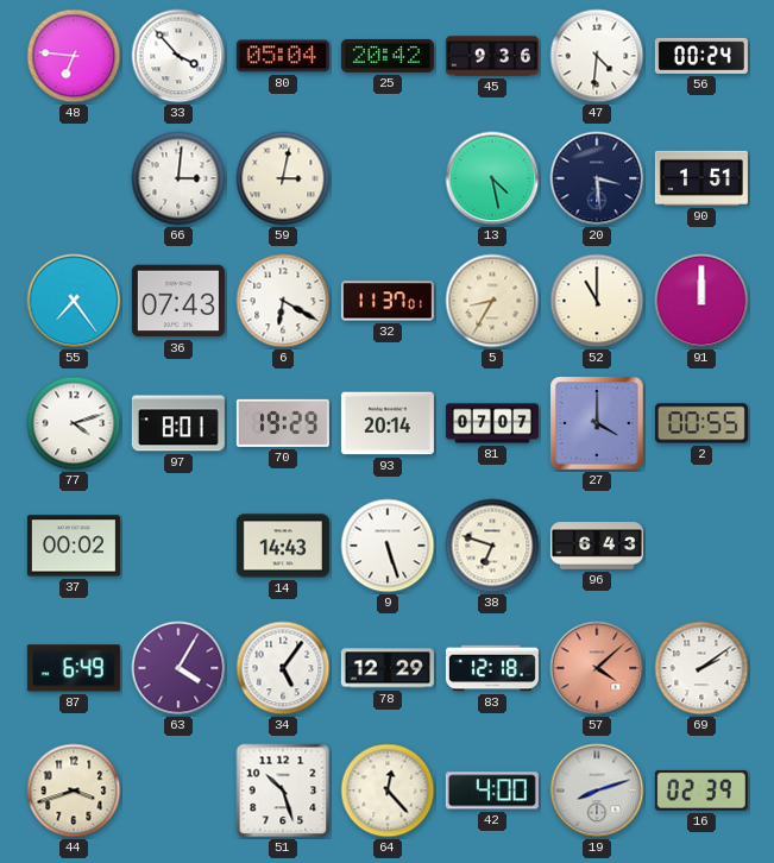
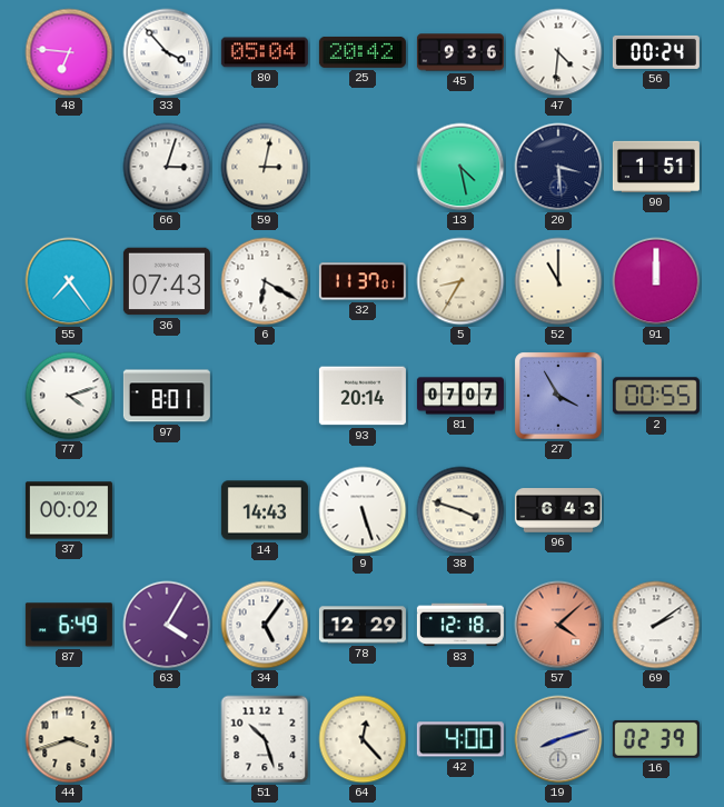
66: 3:01 -> 3:03 (167, 167)
70: 19:29 -> none (283, 423)
27: 4:00 -> 3:55 (558, 396)
38: 6:48 -> 3:48 (460, 510)
